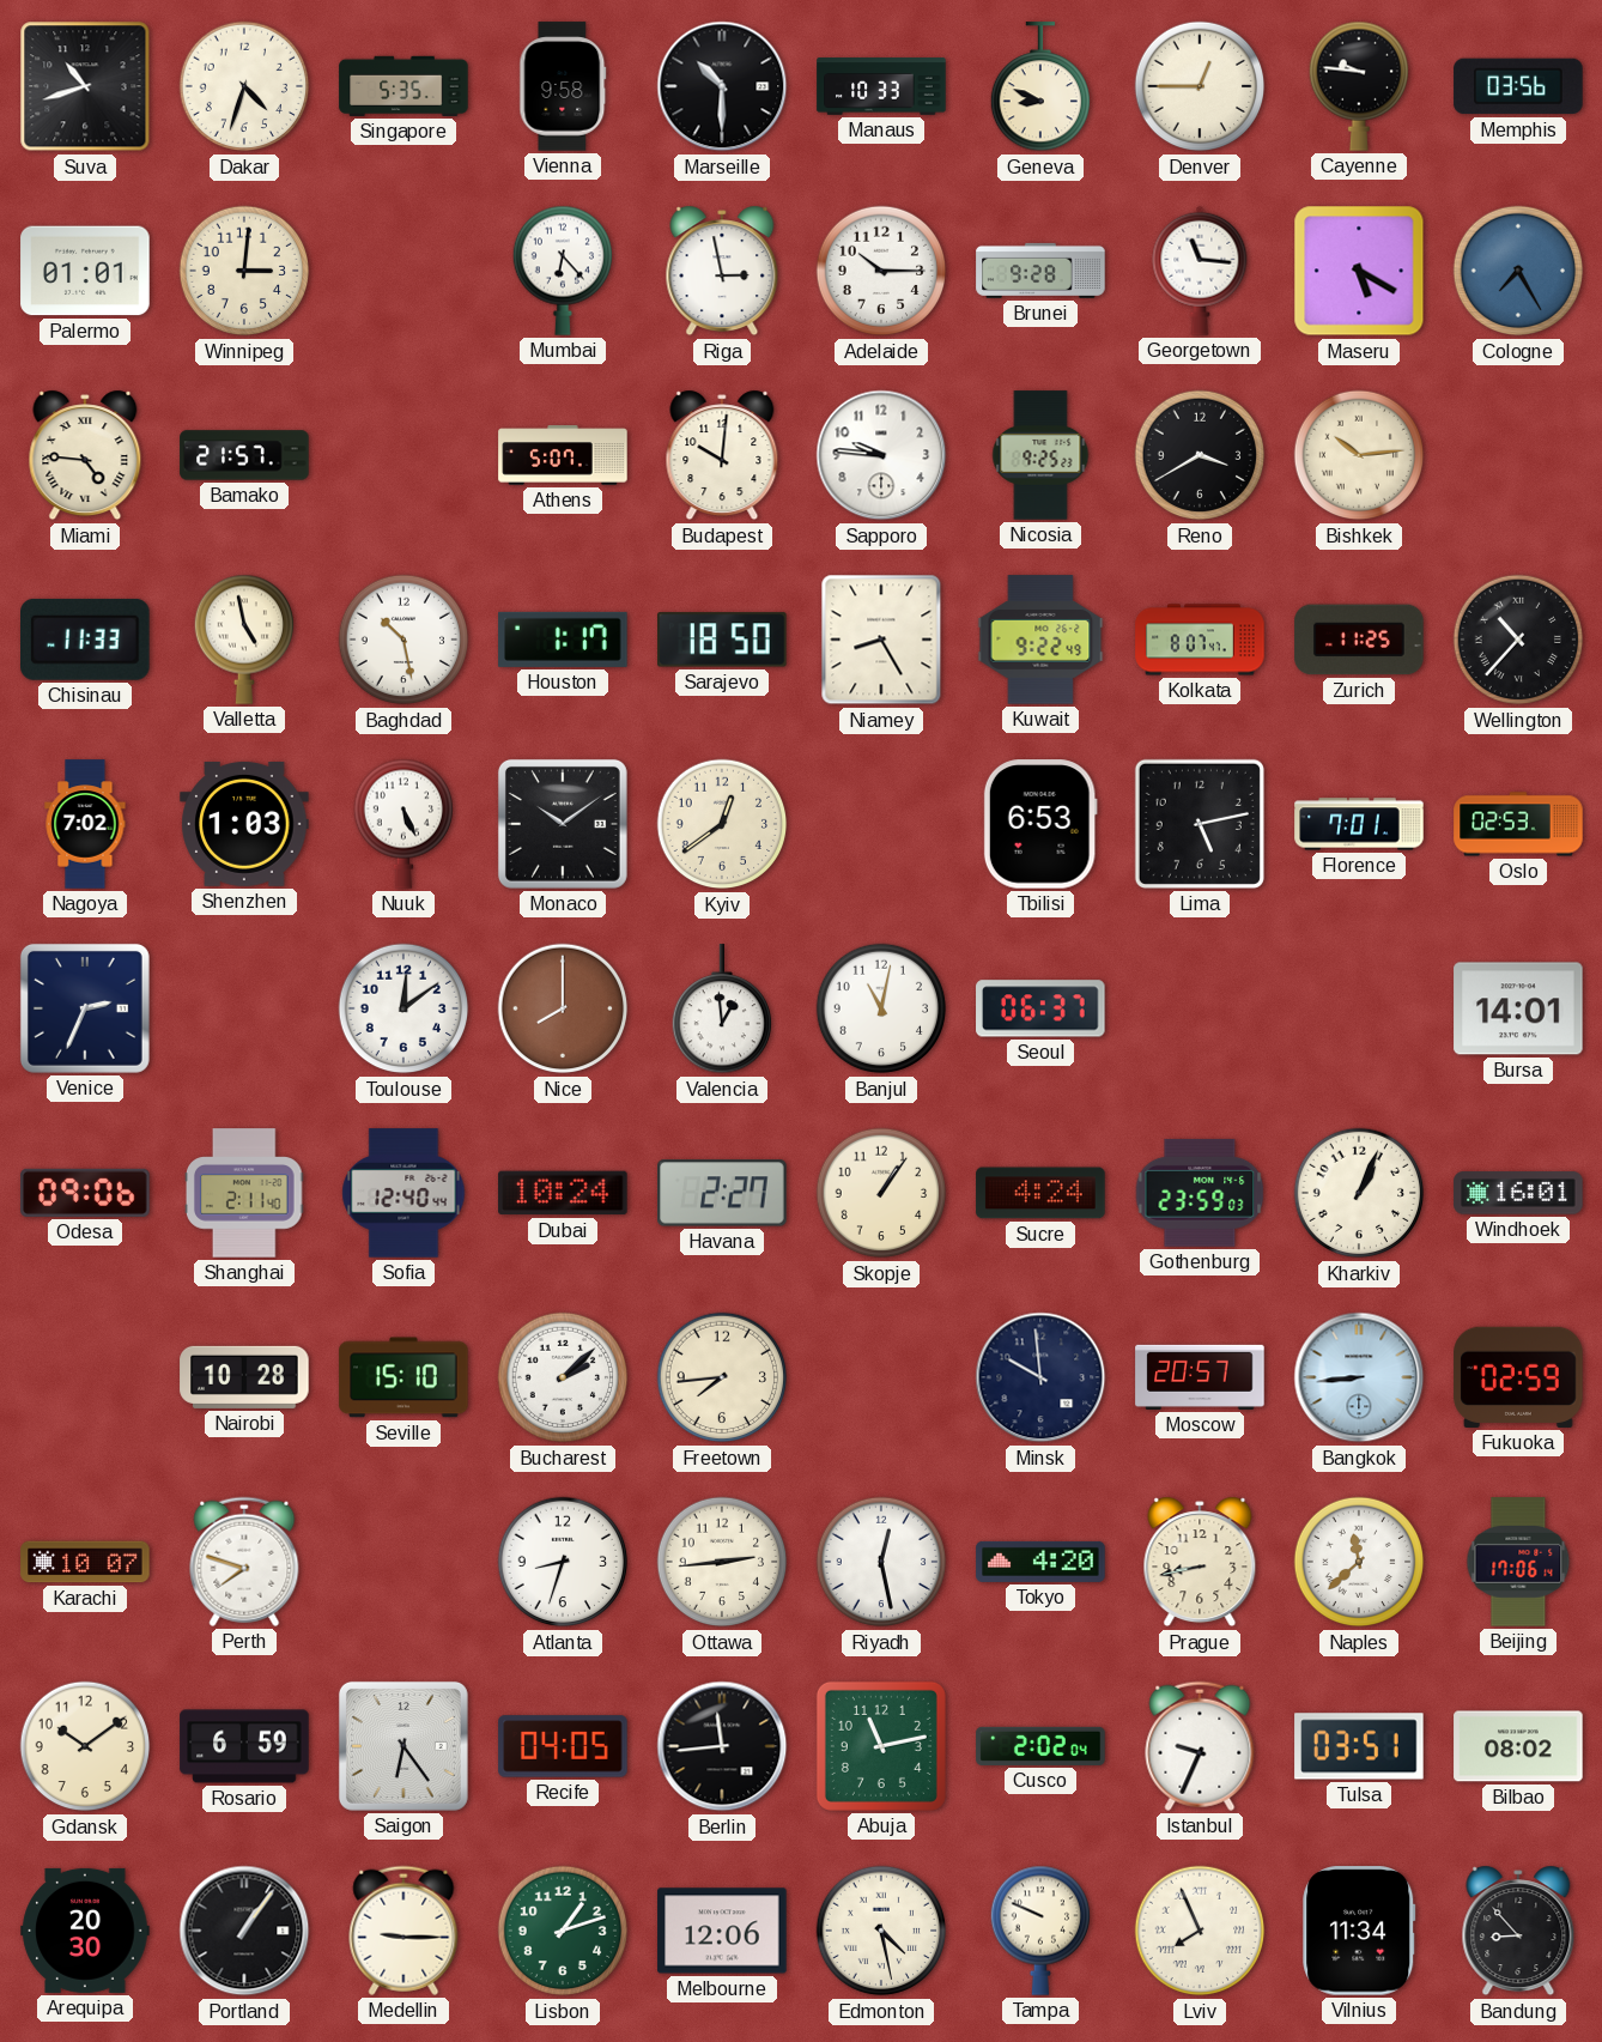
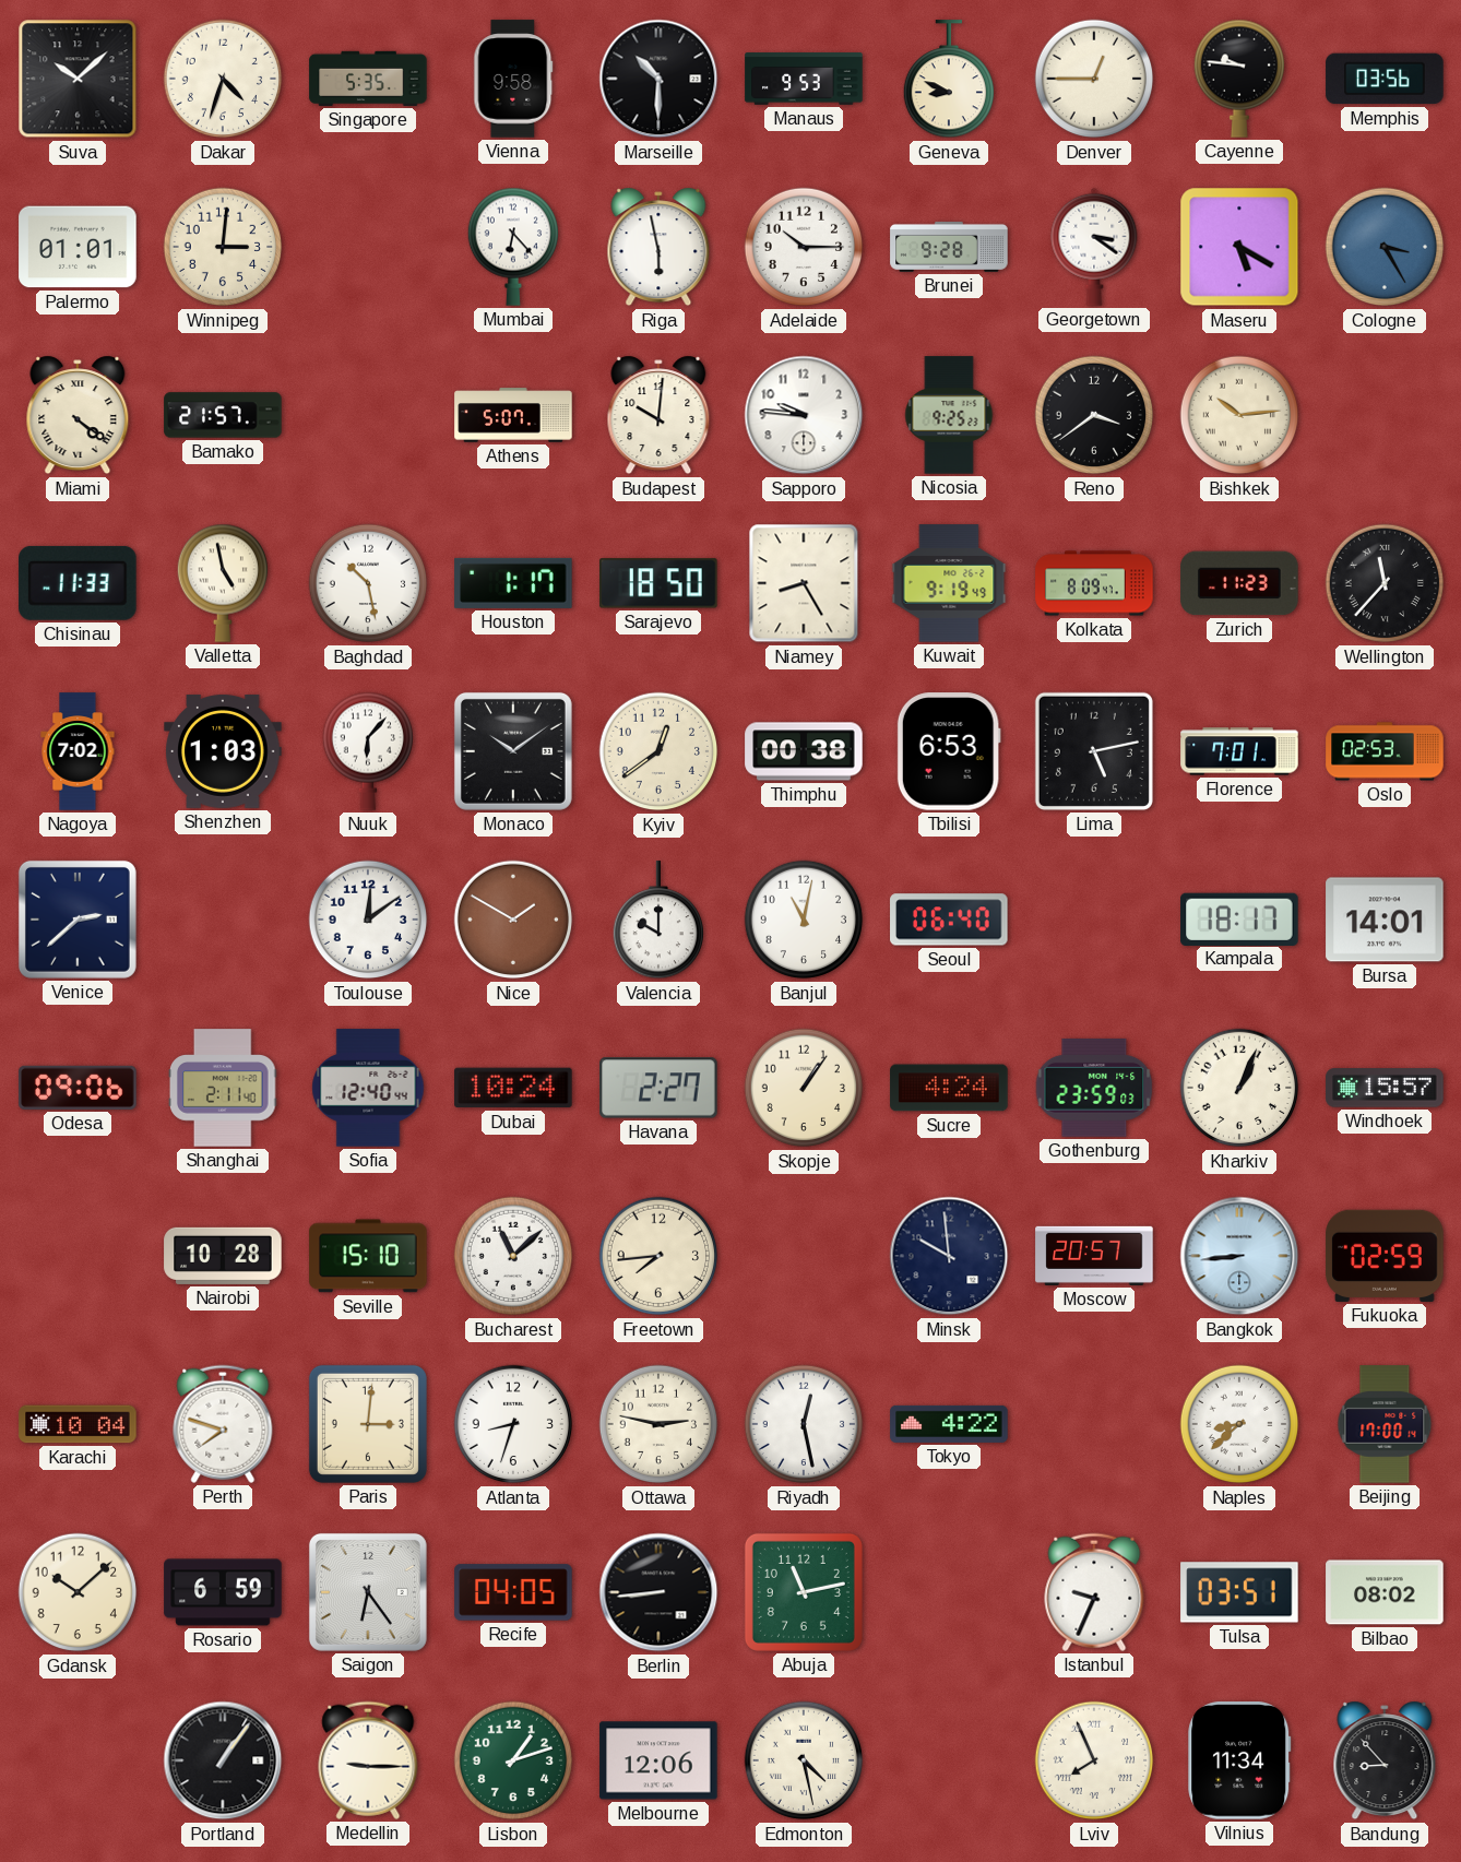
Suva: 10:42 -> 10:08 (78, 79)
Manaus: 10:33 -> 9:53 (804, 79)
Riga: 2:58 -> 5:58 (658, 247)
Georgetown: 11:16 -> 3:21 (1094, 247)
Cologne: 7:25 -> 3:25 (1385, 247)
Miami: 4:46 -> 4:21 (78, 415)
Reno: 3:40 -> 3:39 (1094, 415)
Kuwait: 9:22 -> 9:19 (949, 583)
Kolkata: 8:07 -> 8:09 (1094, 583)
Zurich: 11:25 -> 11:23 (1239, 583)
Wellington: 10:37 -> 11:37 (1385, 583)
Nuuk: 5:26 -> 6:07 (367, 751)
Thimphu: none -> 00:38 (804, 751)
Venice: 2:34 -> 2:38 (78, 920)
Nice: 8:00 -> 1:50 (513, 920)
Valencia: 12:59 -> 10:00 (657, 921)
Seoul: 06:37 -> 06:40 (949, 920)
Kampala: none -> 18:17 (1239, 918)
Windhoek: 16:01 -> 15:57 (1385, 1088)
Bucharest: 2:08 -> 11:08 (513, 1256)
Karachi: 10:07 -> 10:04 (78, 1424)
Paris: none -> 3:01 (368, 1424)
Ottawa: 2:44 -> 2:47 (658, 1424)
Tokyo: 4:20 -> 4:22 (949, 1424)
Prague: 8:43 -> none (1200, 1562)
Naples: 11:38 -> 8:38 (1239, 1424)
Beijing: 17:06 -> 17:00 (1385, 1424)
Gdansk: 10:09 -> 10:08 (78, 1592)
Berlin: 11:44 -> 8:44 (658, 1592)
Cusco: 2:02 -> none (1040, 1746)
Arequipa: 20:30 -> none (85, 1931)
Tampa: 9:49 -> none (1039, 1931)
